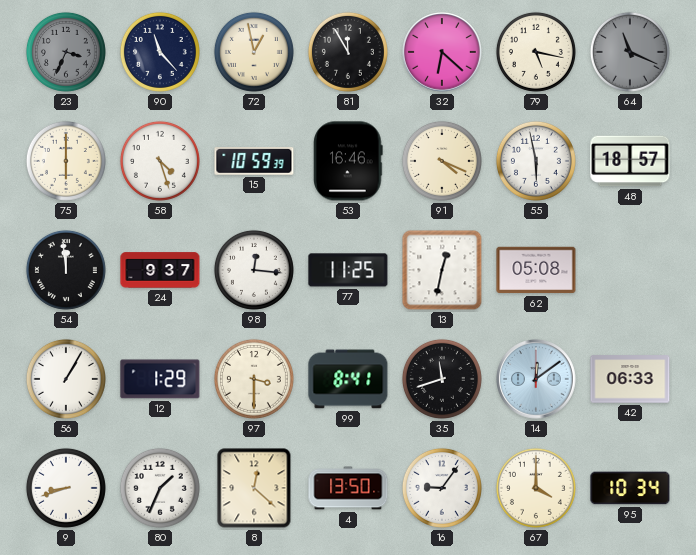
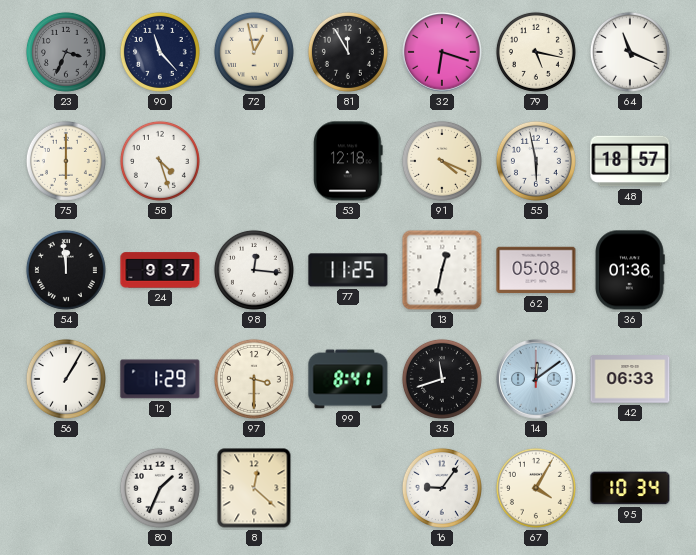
32: 6:22 -> 6:18 (442, 52)
64 dial: grey -> white (630, 52)
15: 10:59 -> none (254, 161)
53: 16:46 -> 12:18 (348, 161)
36: none -> 01:36 (630, 270)
9: 8:42 -> none (66, 488)
4: 13:50 -> none (348, 488)
67: 4:00 -> 4:05 (536, 488)
